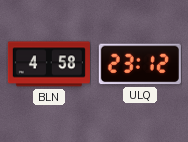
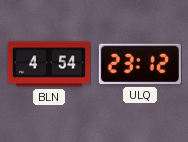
BLN: 4:58 -> 4:54 (49, 64)
